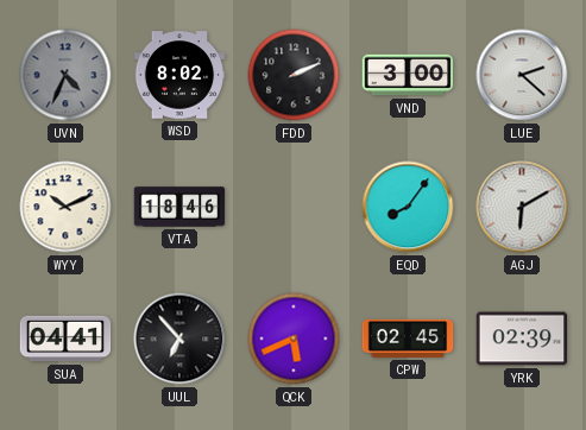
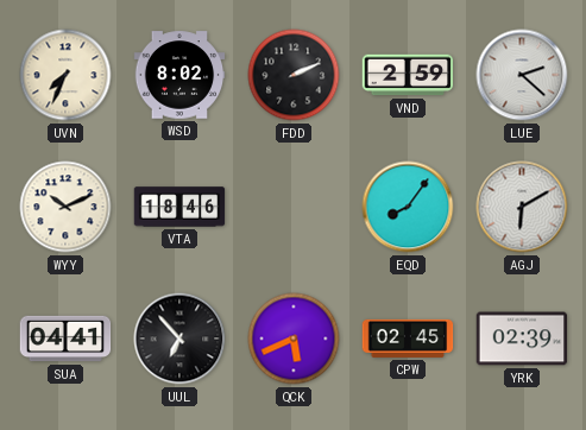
UVN: 4:34 -> 7:34 (65, 75)
UVN dial: grey -> cream (65, 75)
VND: 3:00 -> 2:59 (408, 75)
